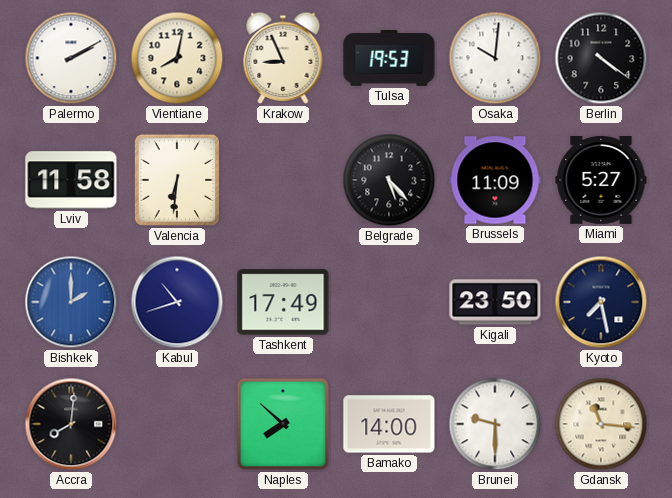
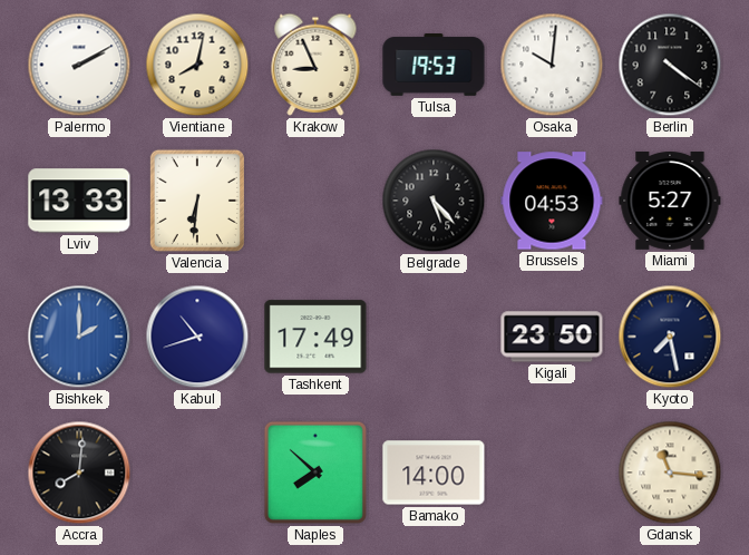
Lviv: 11:58 -> 13:33 (79, 201)
Brussels: 11:09 -> 04:53 (552, 201)
Brunei: 9:30 -> none (495, 424)
